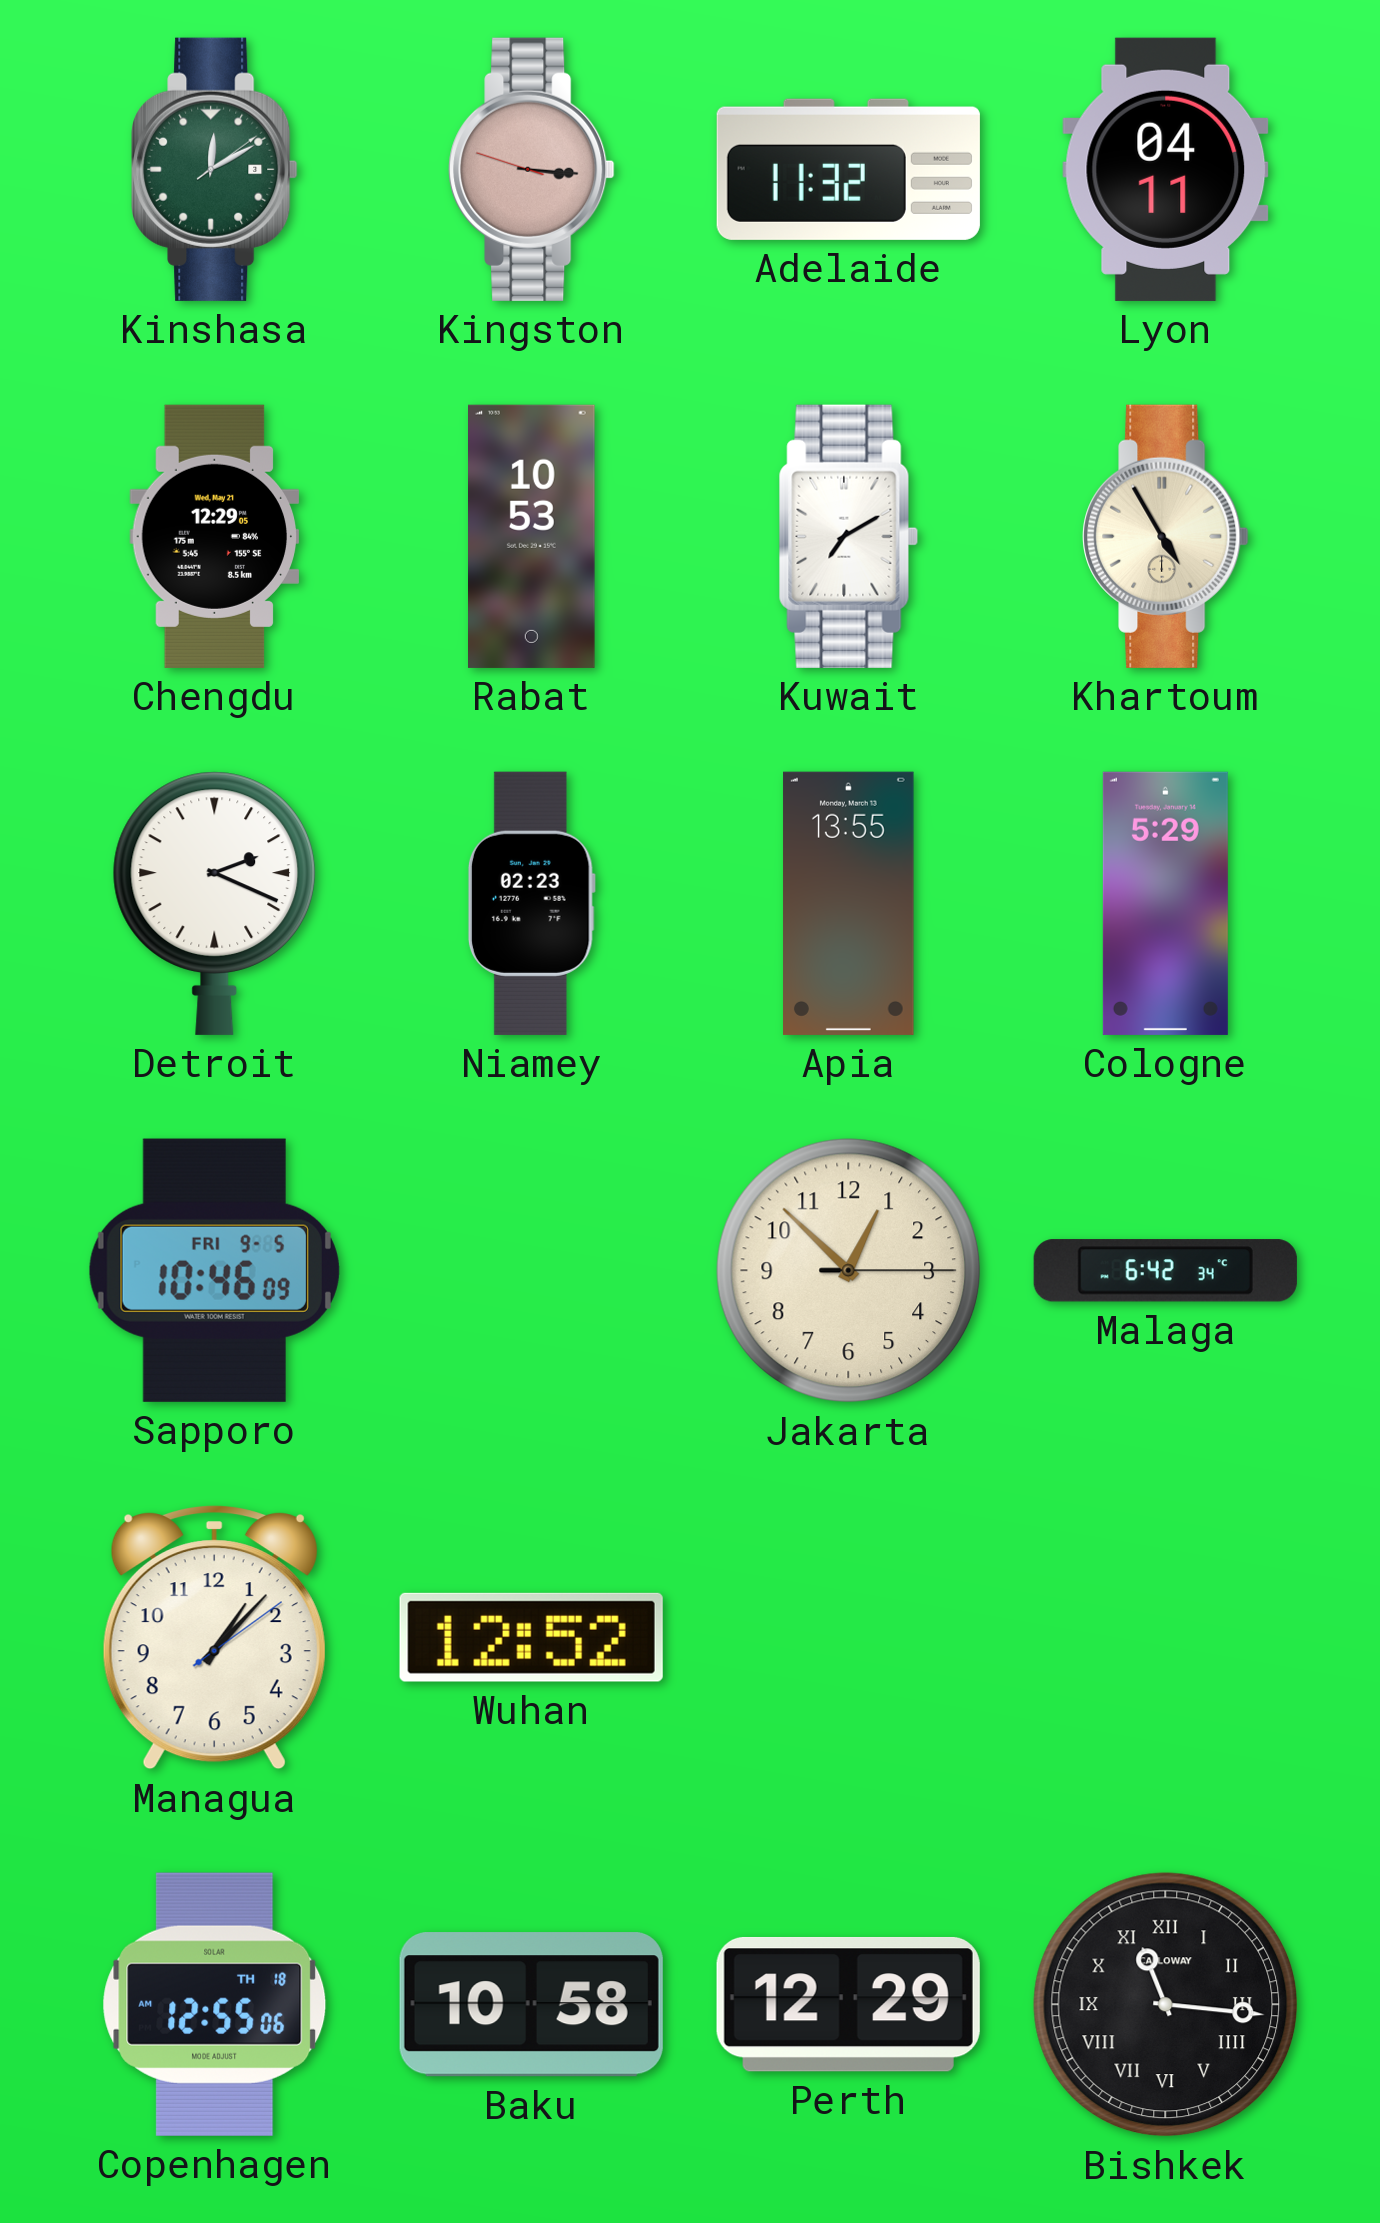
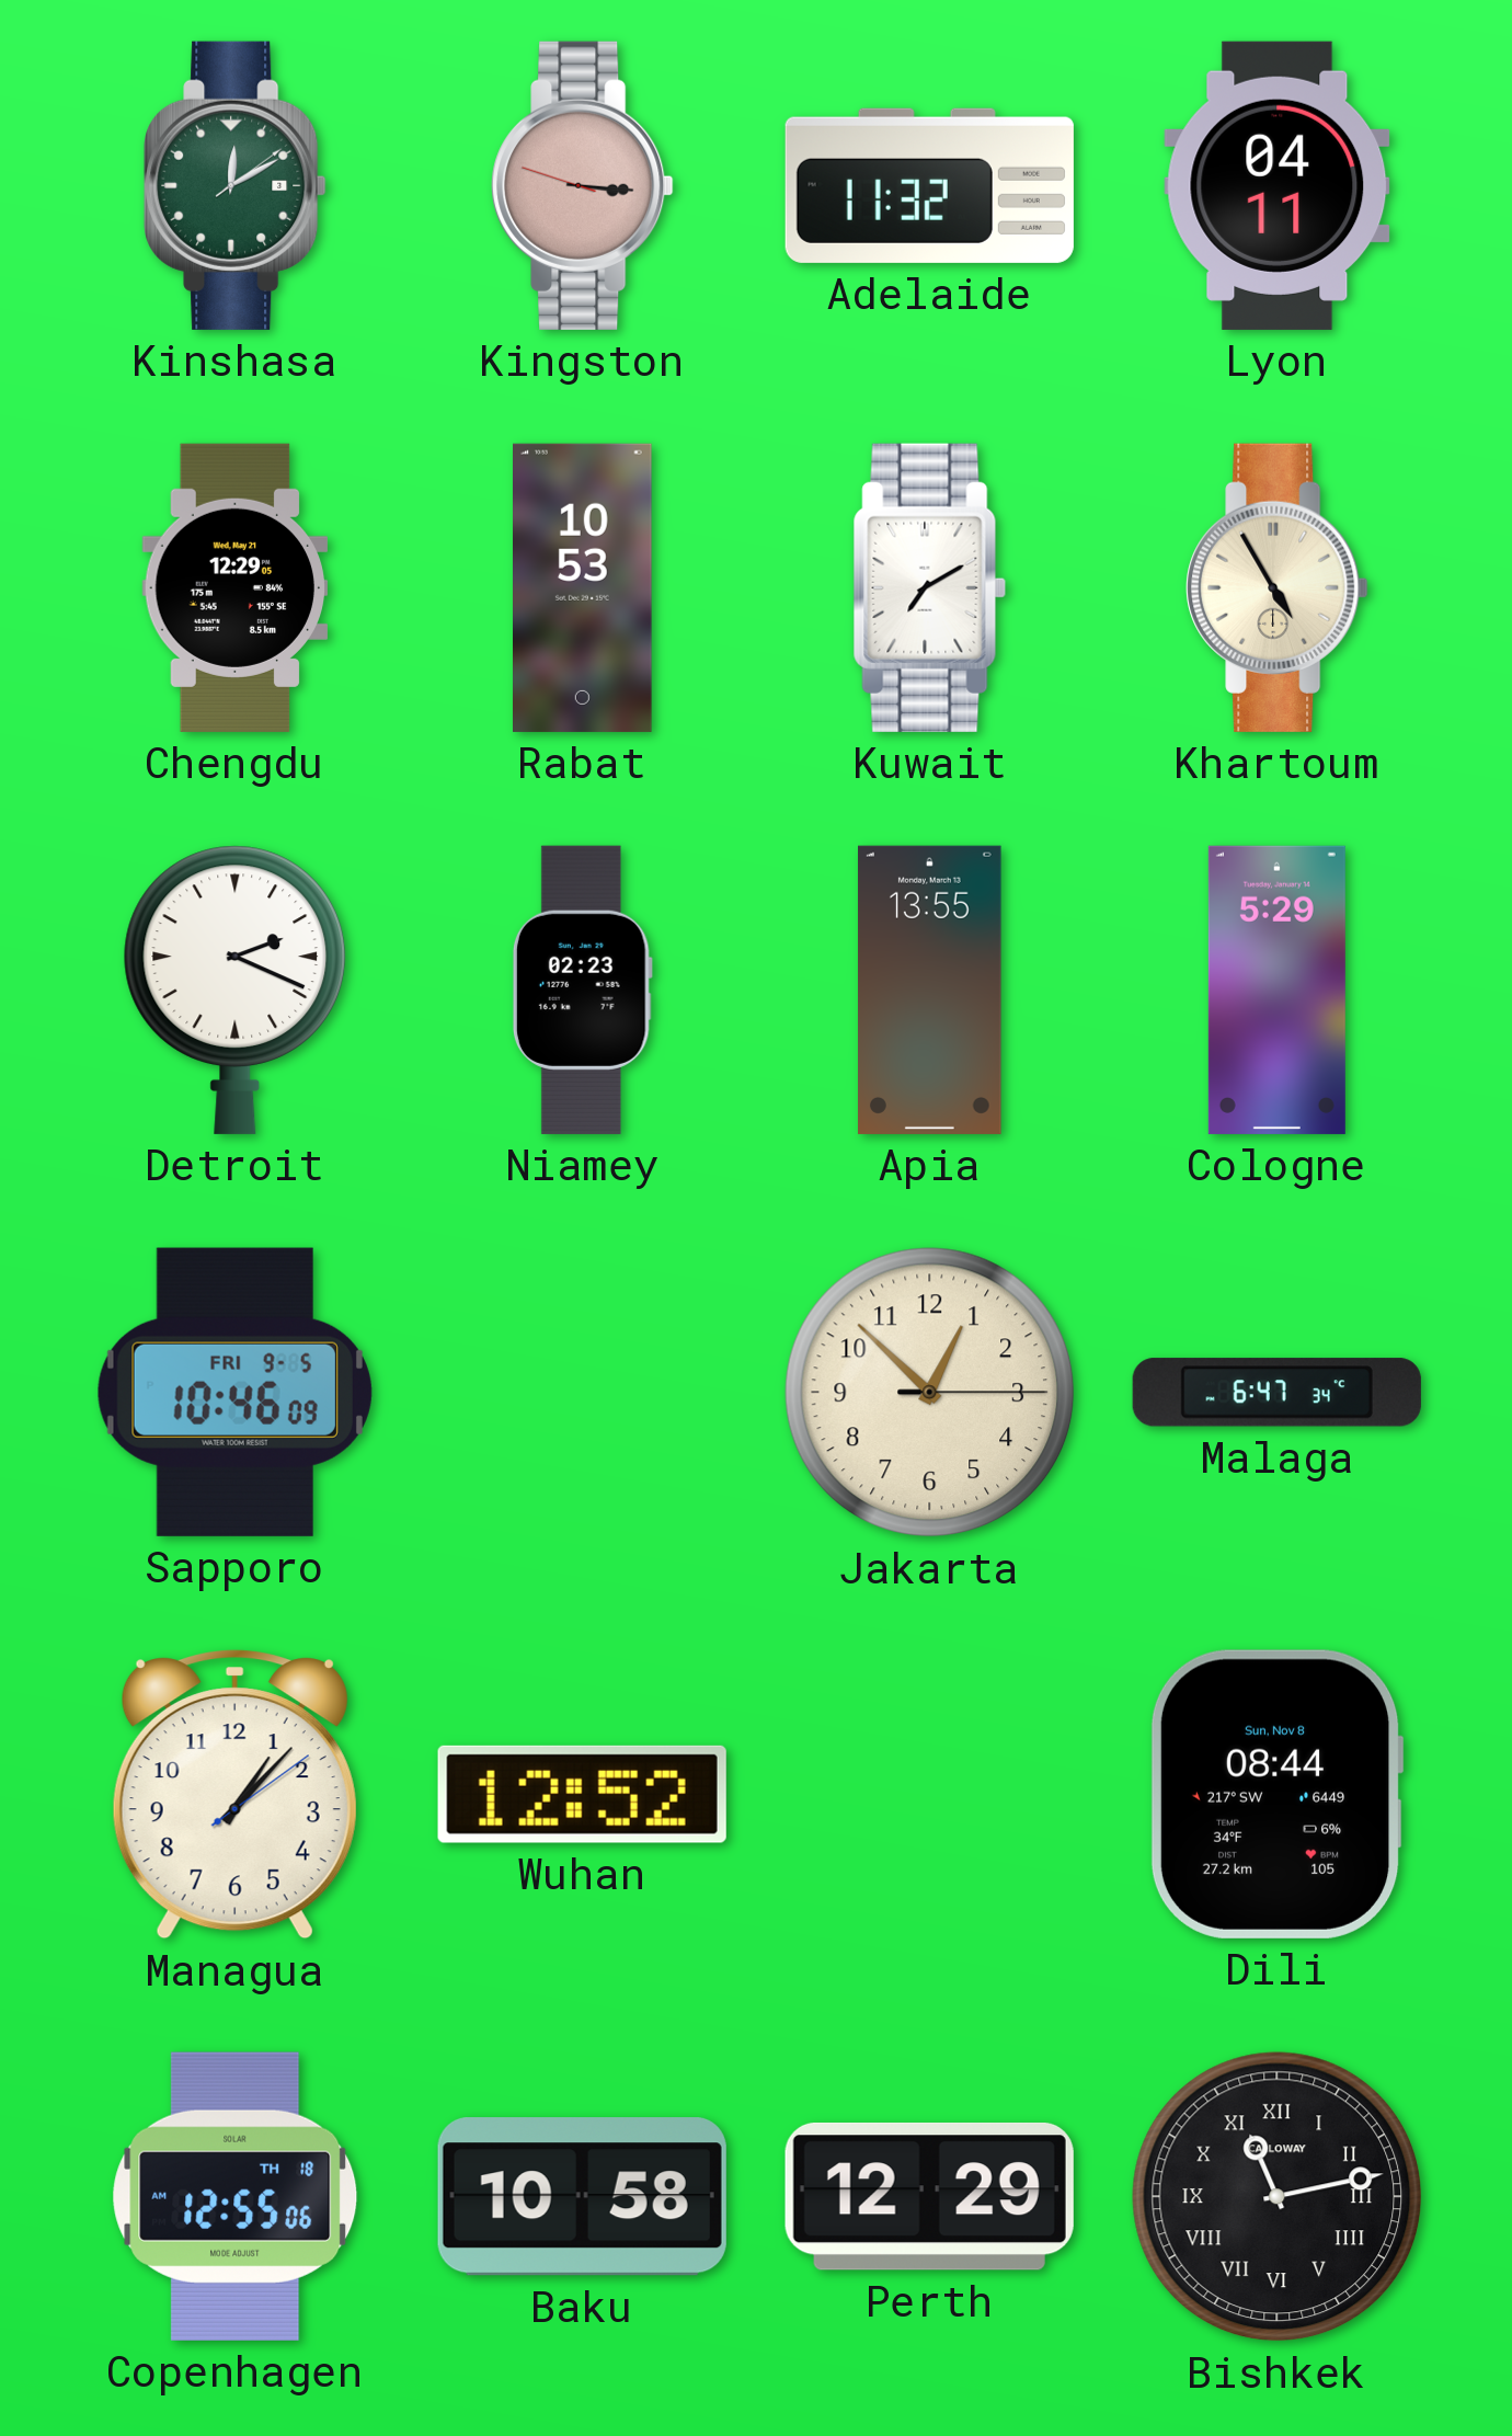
Malaga: 6:42 -> 6:47 (1276, 1393)
Dili: none -> 08:44 (1276, 1794)
Bishkek: 11:16 -> 11:13 (1278, 2197)
